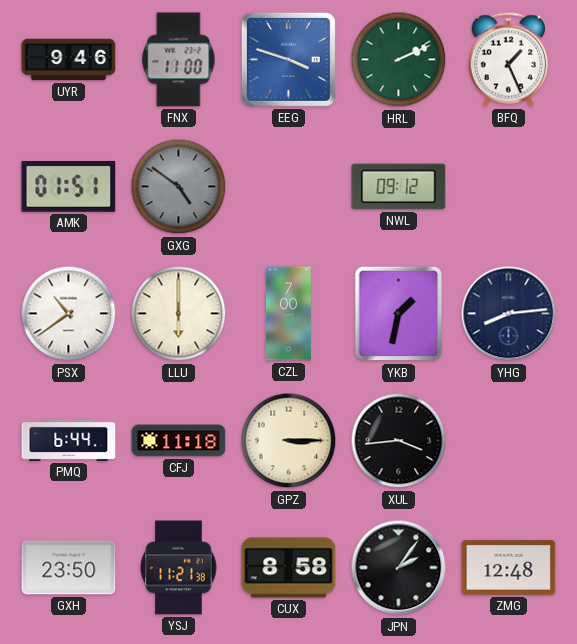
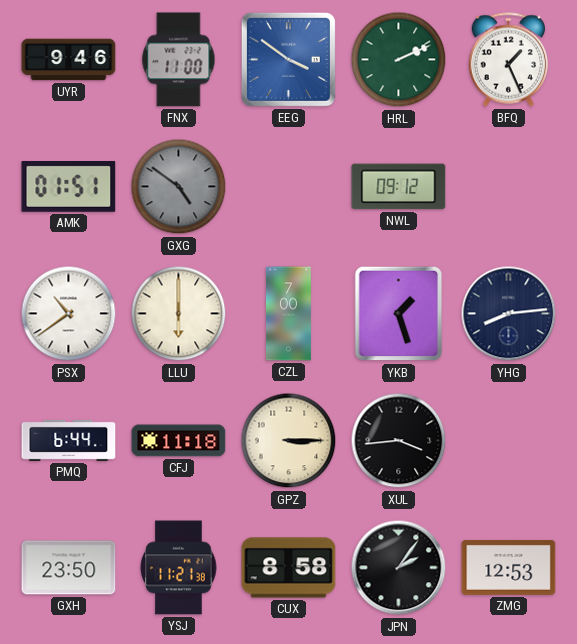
EEG: 3:48 -> 3:51 (288, 59)
YKB: 1:32 -> 1:27 (399, 314)
ZMG: 12:48 -> 12:53 (509, 567)
